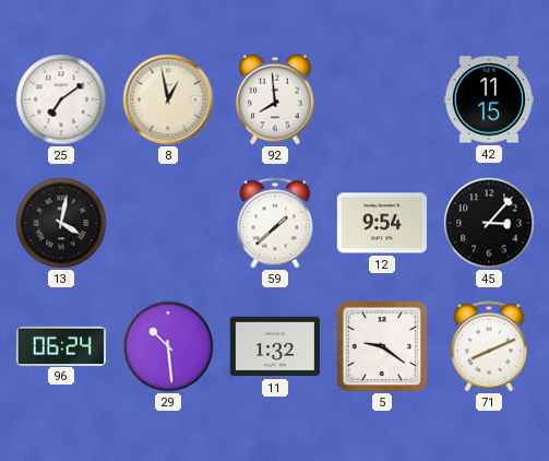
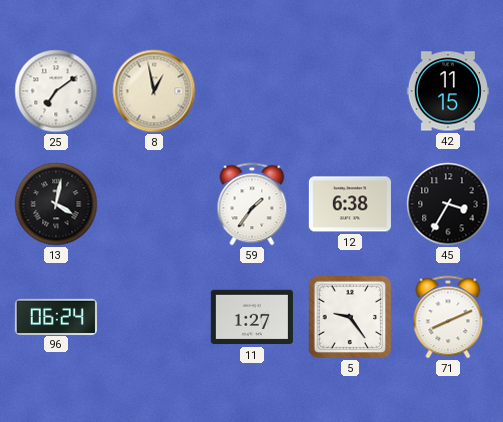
92: 7:59 -> none (275, 99)
59: 1:38 -> 1:36 (252, 204)
12: 9:54 -> 6:38 (350, 204)
45: 3:07 -> 3:35 (448, 204)
29: 10:29 -> none (168, 346)
11: 1:32 -> 1:27 (252, 317)
5: 9:21 -> 9:24 (350, 317)
